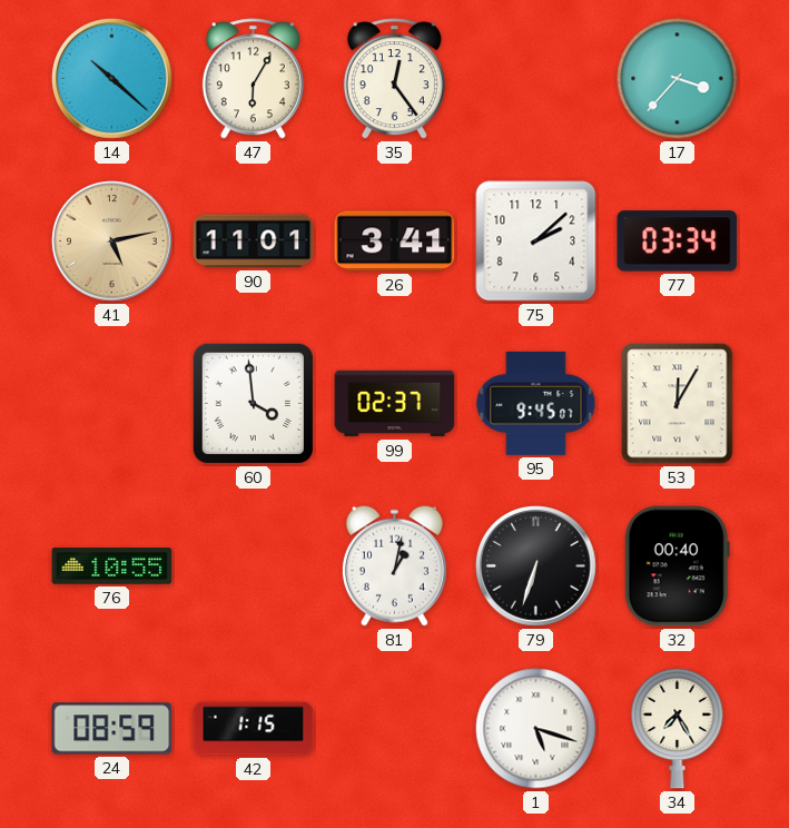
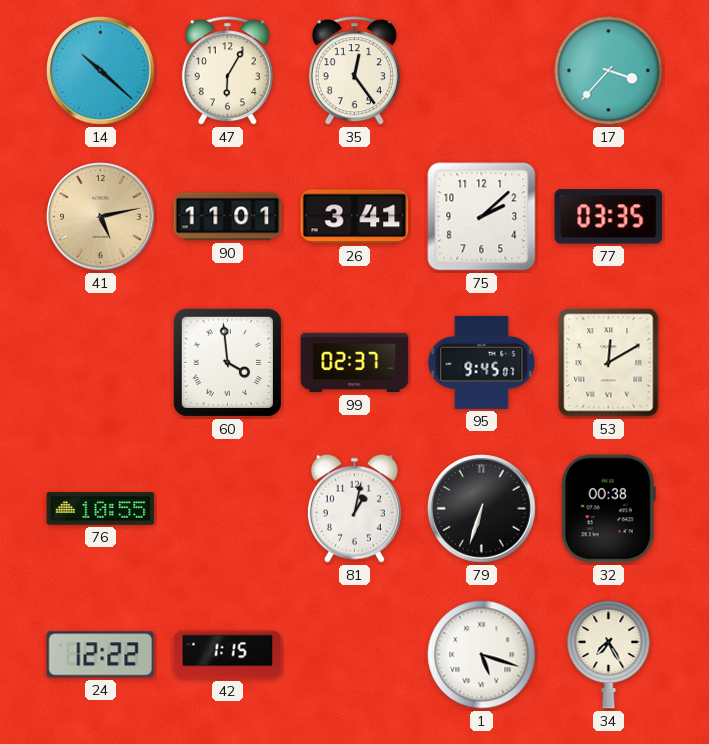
77: 03:34 -> 03:35 (609, 217)
53: 12:05 -> 12:10 (609, 363)
32: 00:40 -> 00:38 (608, 509)
24: 08:59 -> 12:22 (101, 655)
